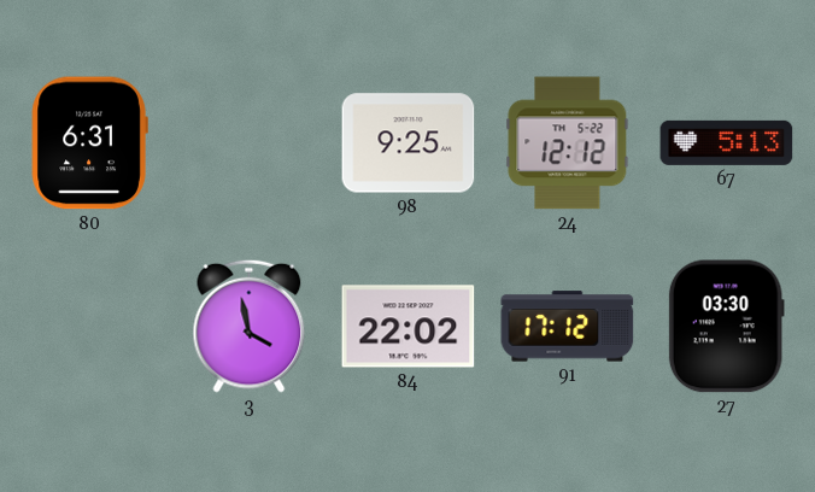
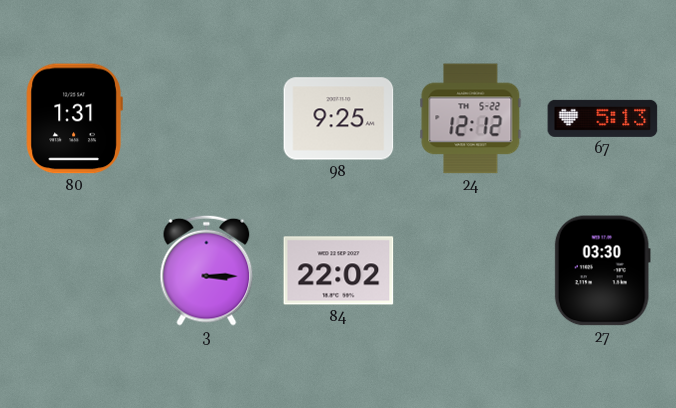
80: 6:31 -> 1:31 (74, 119)
3: 3:58 -> 3:15 (207, 270)
91: 17:12 -> none (568, 327)
